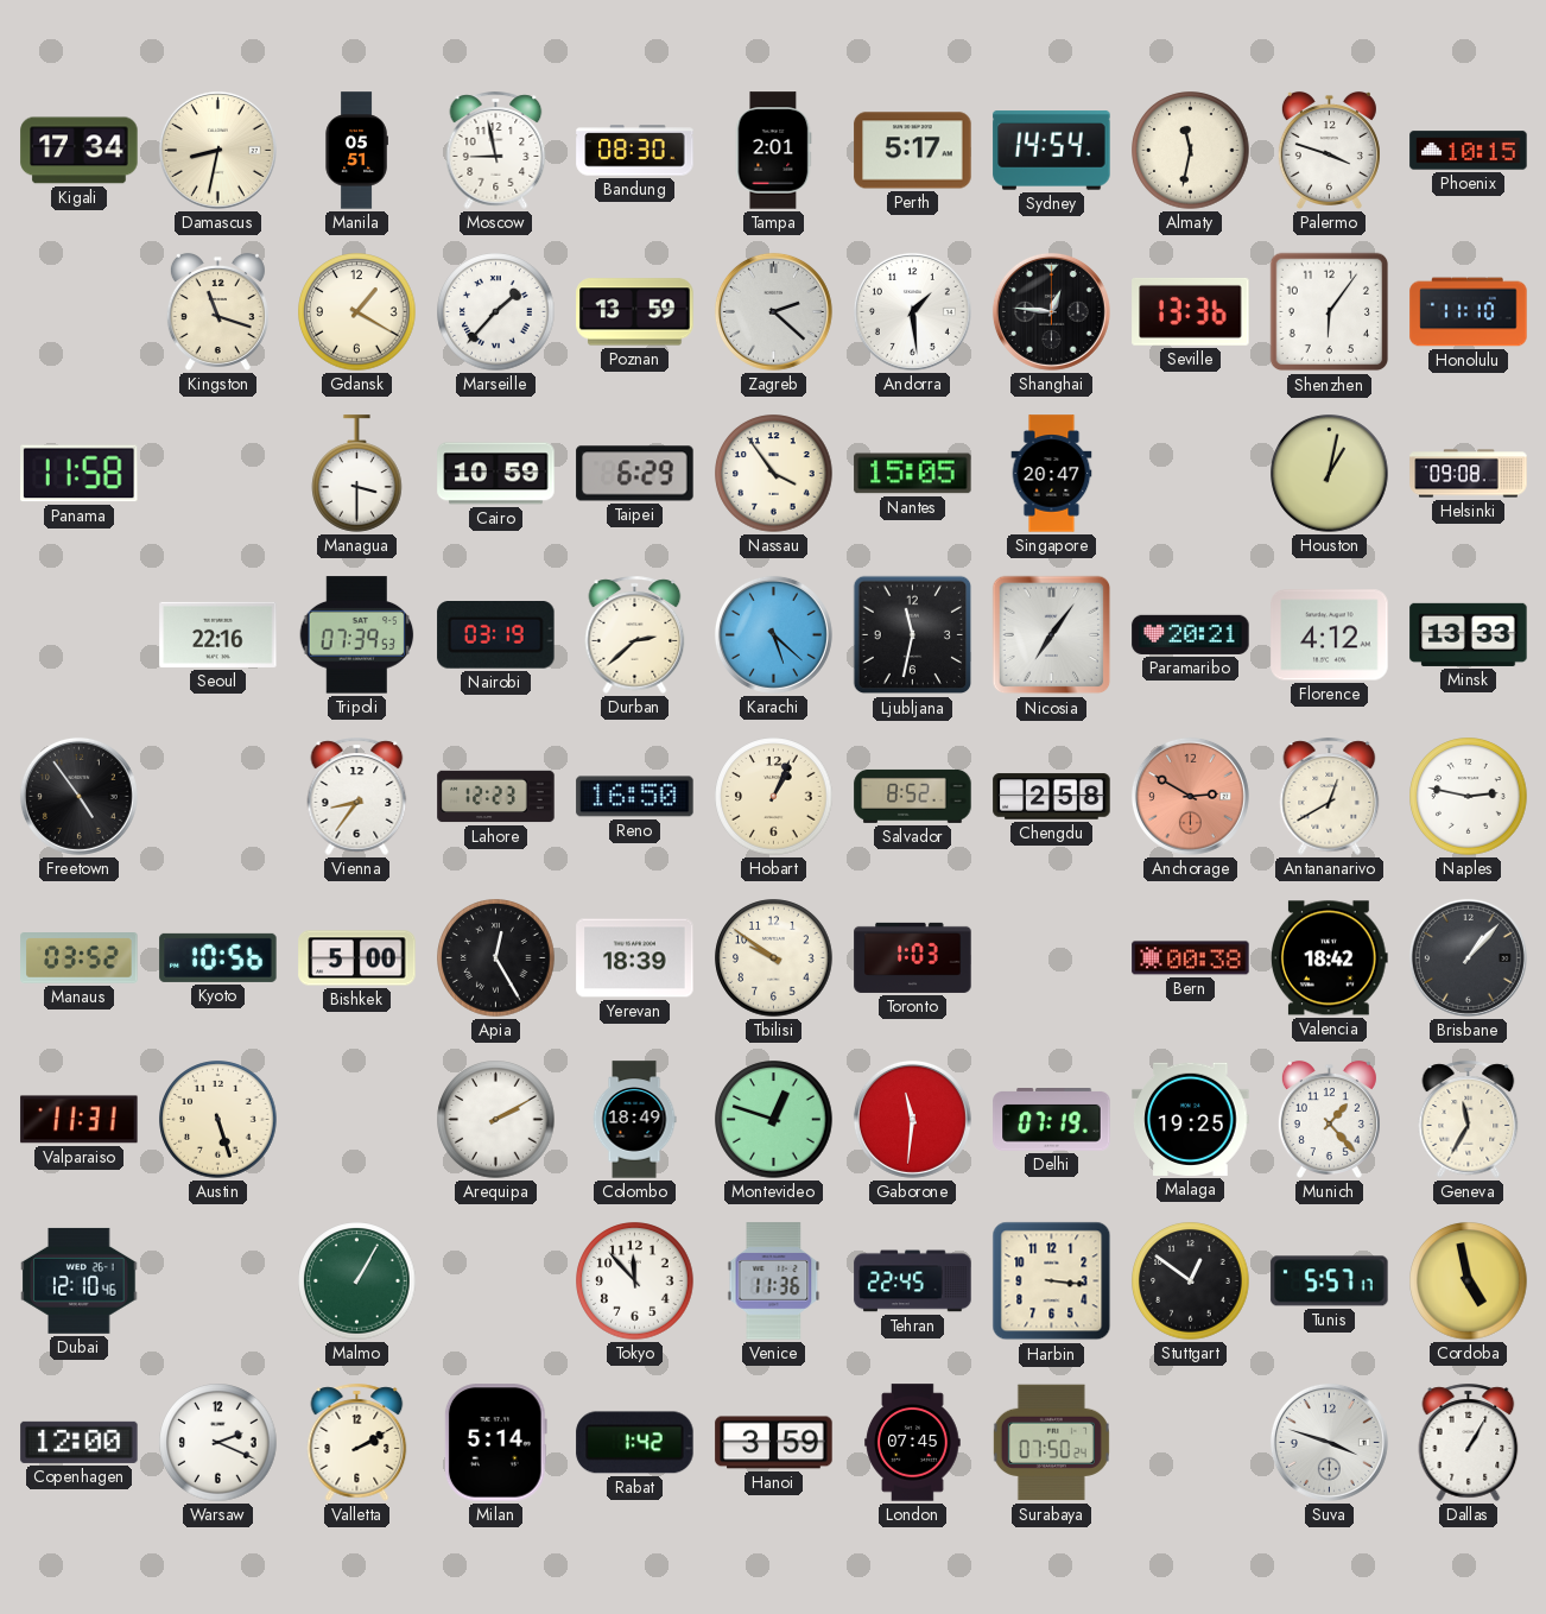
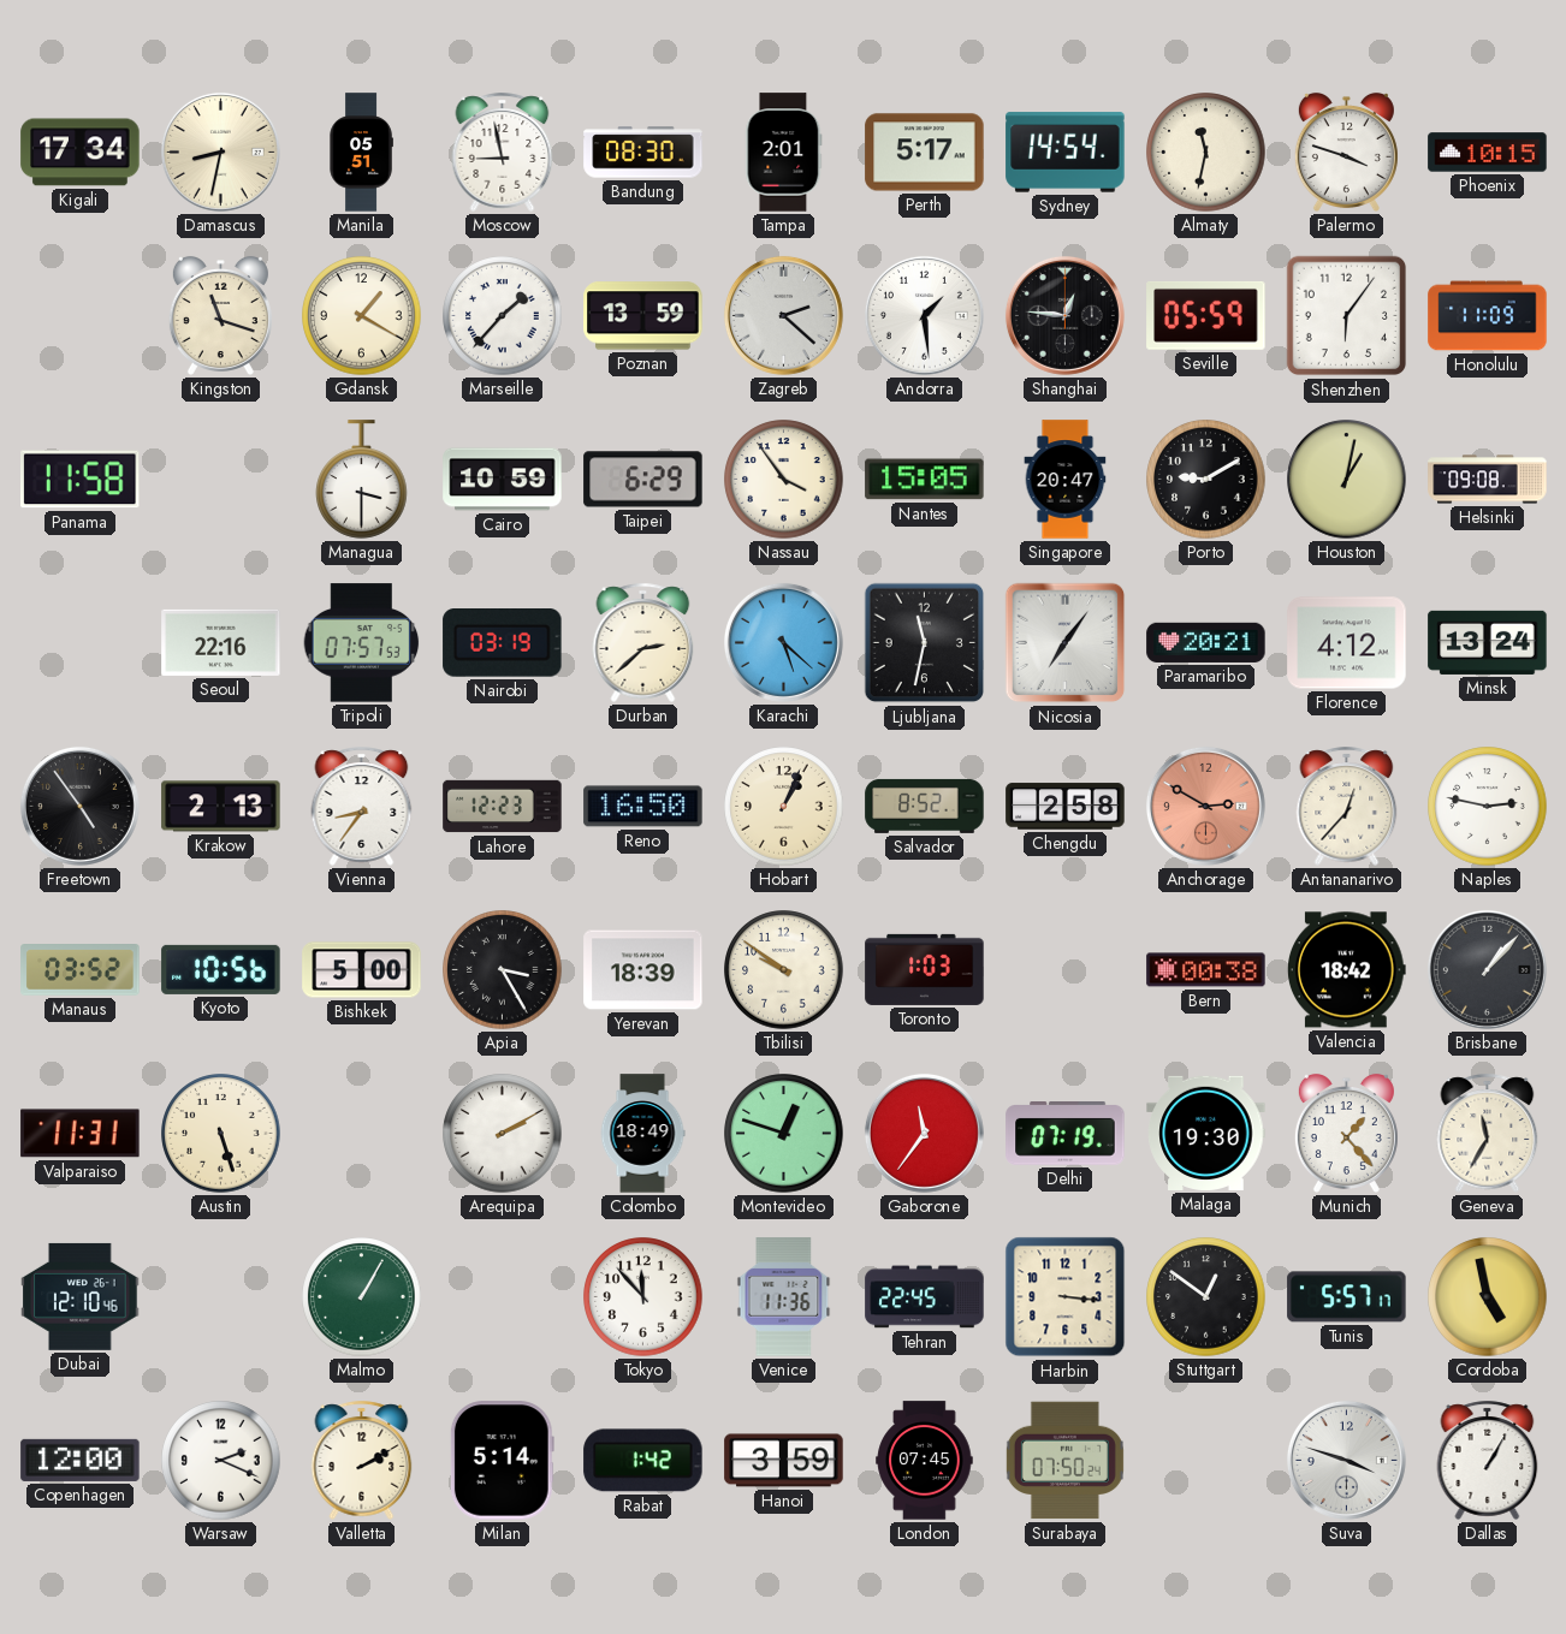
Seville: 13:36 -> 05:59 (1206, 315)
Honolulu: 11:10 -> 11:09 (1488, 316)
Porto: none -> 9:10 (1206, 480)
Tripoli: 07:39 -> 07:57 (362, 643)
Minsk: 13:33 -> 13:24 (1488, 642)
Krakow: none -> 2:13 (221, 807)
Antananarivo: 12:40 -> 12:37 (1347, 806)
Apia: 12:25 -> 3:25 (503, 970)
Gaborone: 11:31 -> 11:36 (924, 1133)
Malaga: 19:25 -> 19:30 (1206, 1133)
